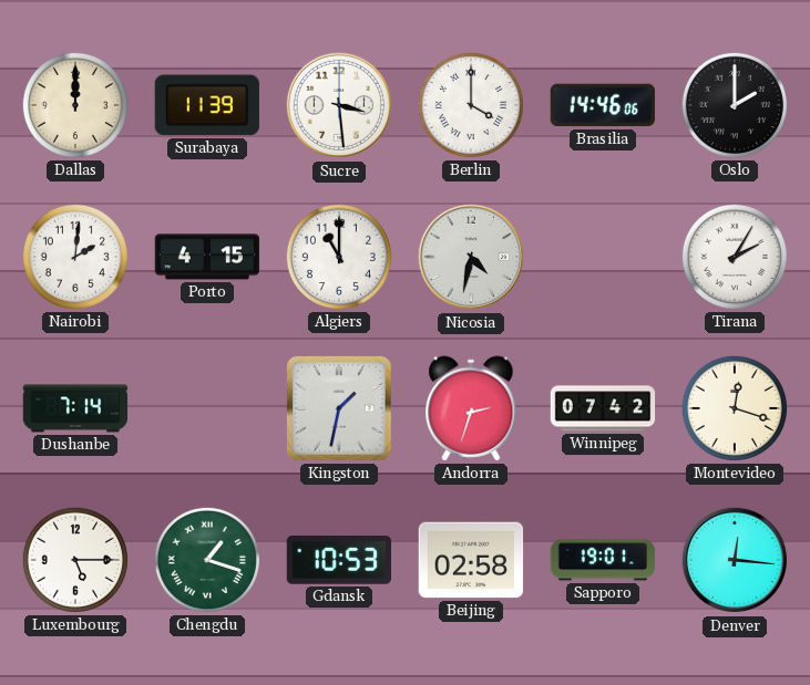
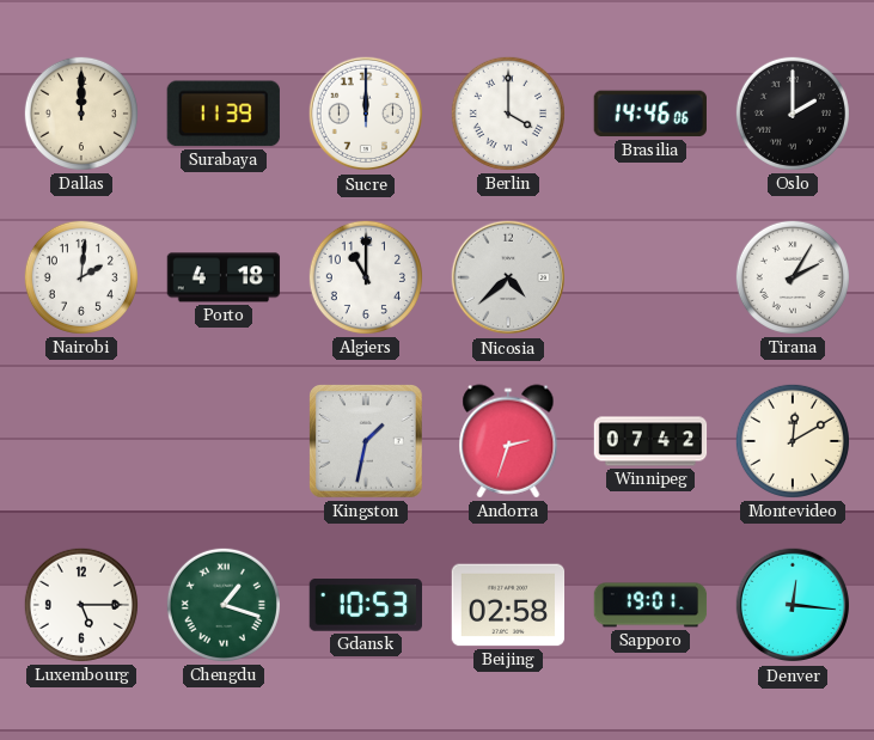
Sucre: 3:29 -> 12:00 (366, 114)
Porto: 4:15 -> 4:18 (224, 277)
Nicosia: 4:32 -> 4:38 (508, 277)
Dushanbe: 7:14 -> none (75, 408)
Montevideo: 12:18 -> 12:10 (793, 441)
